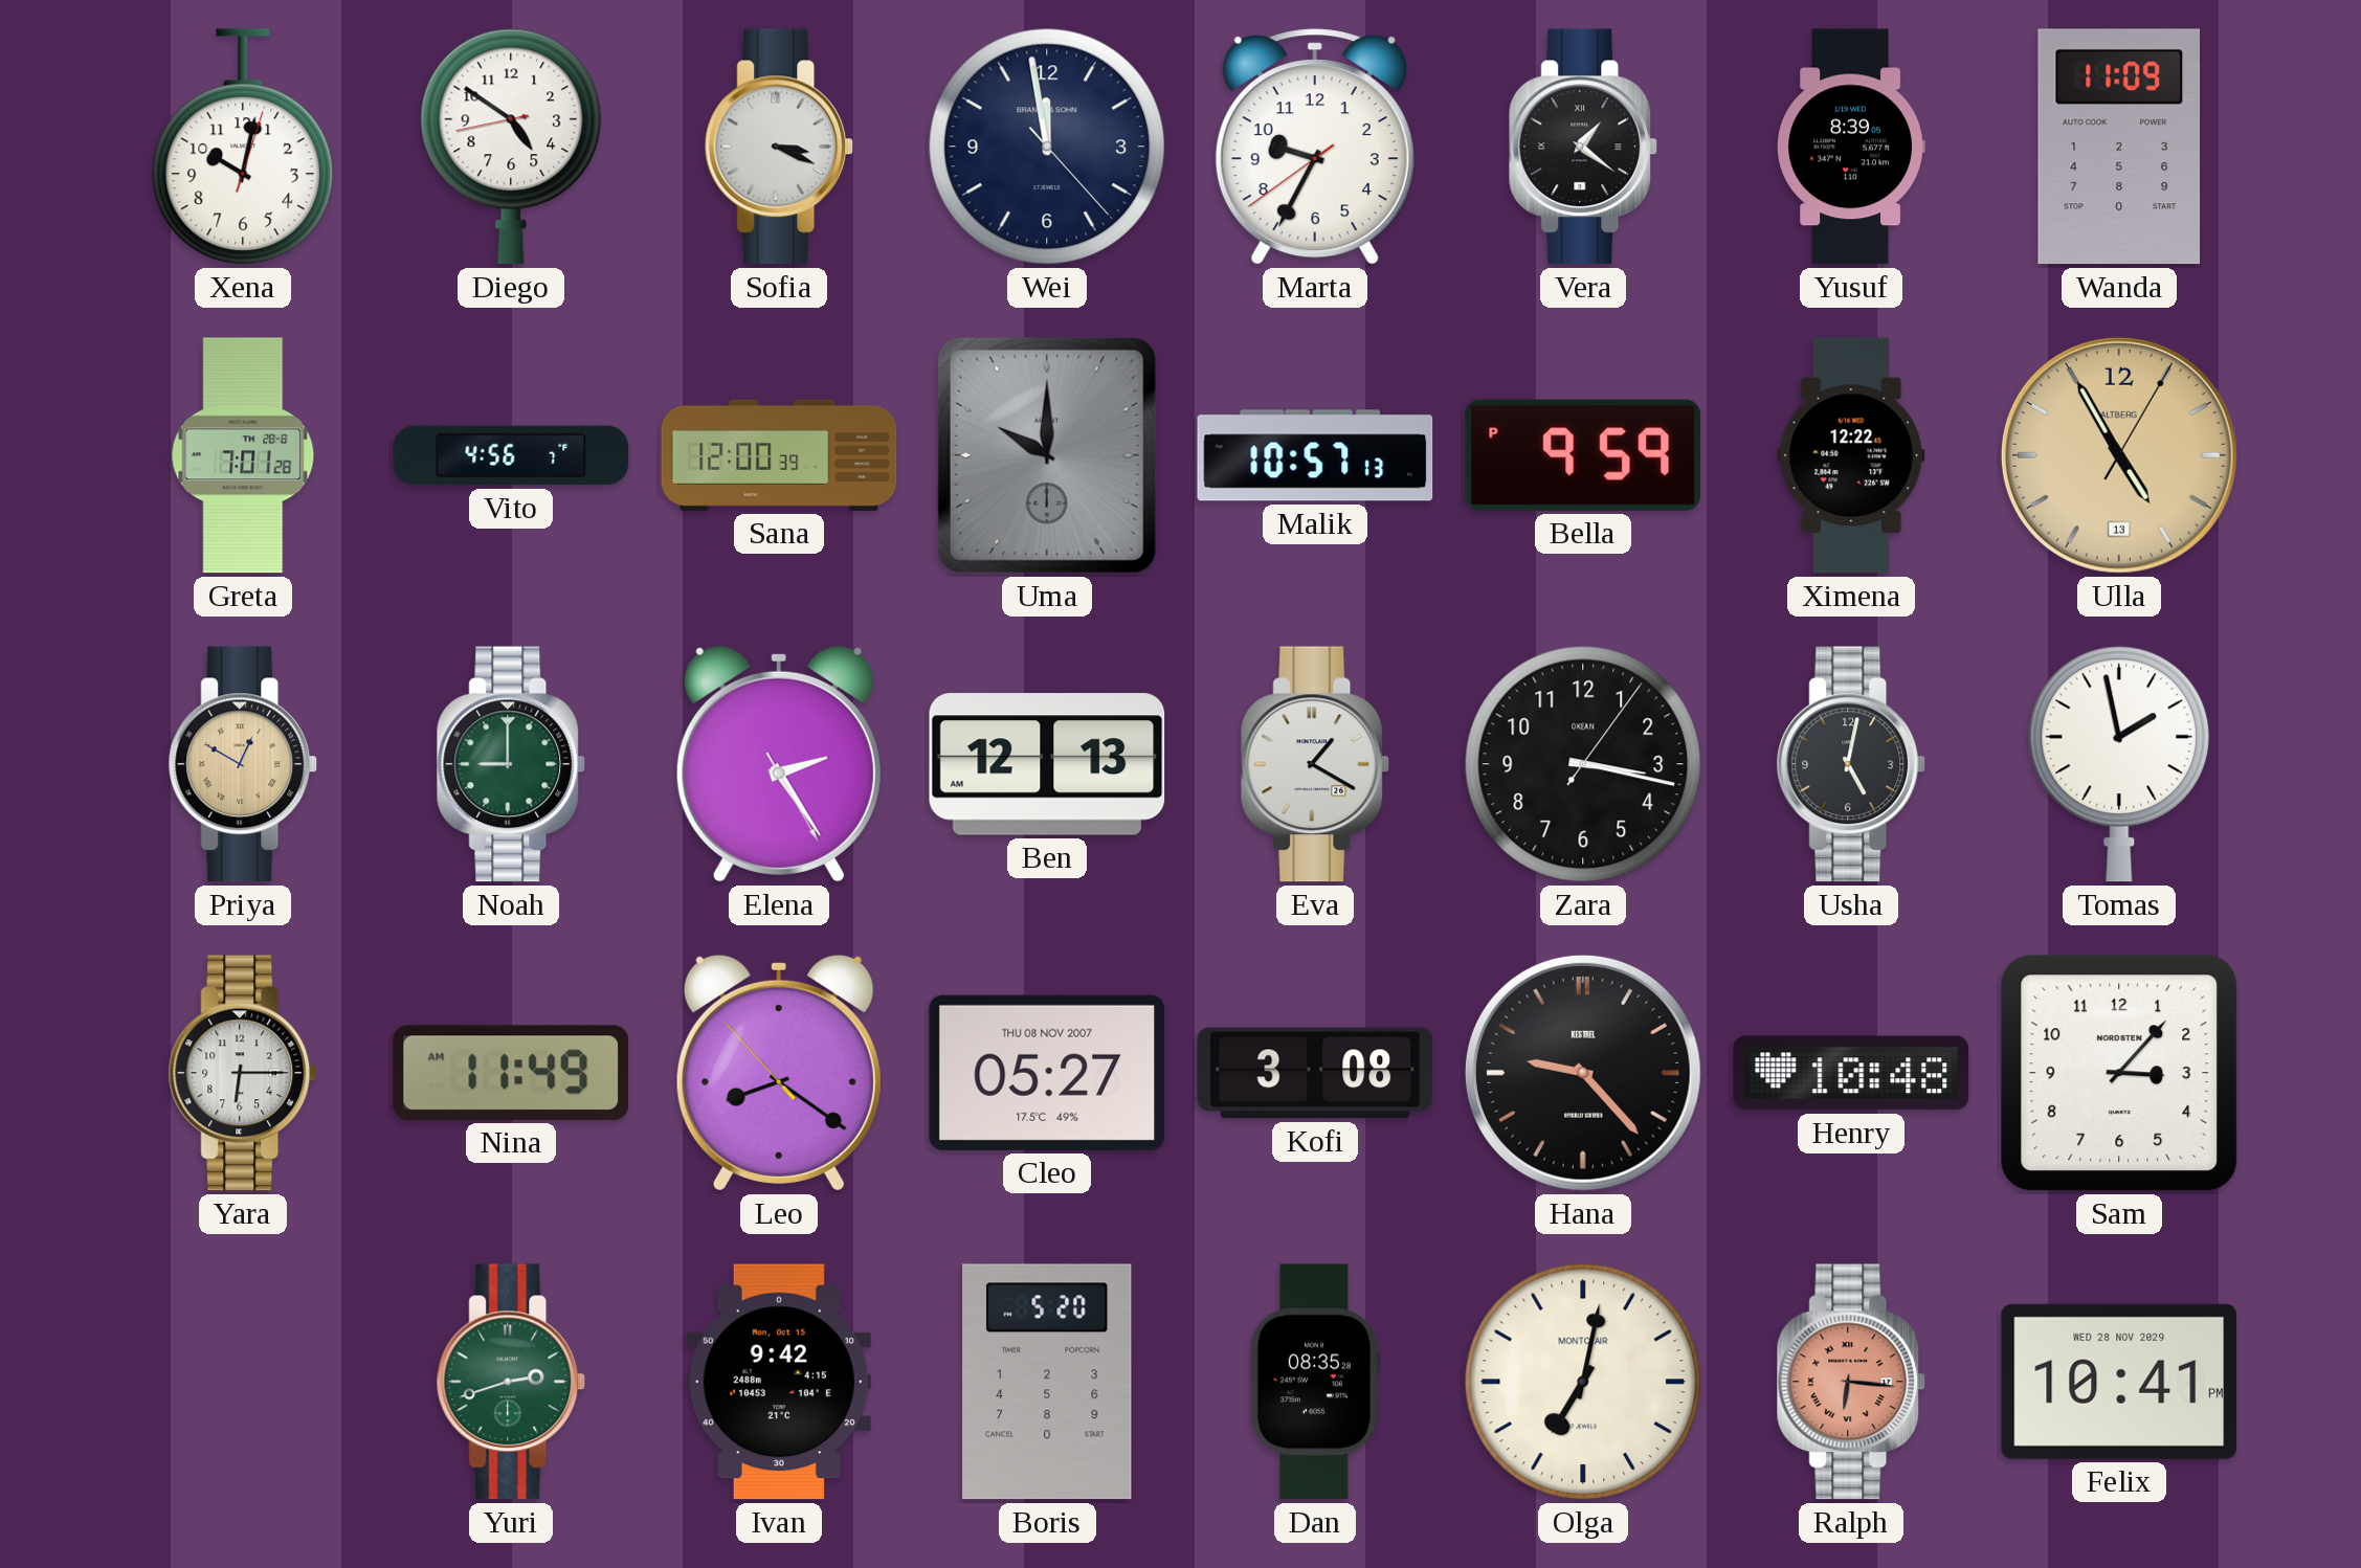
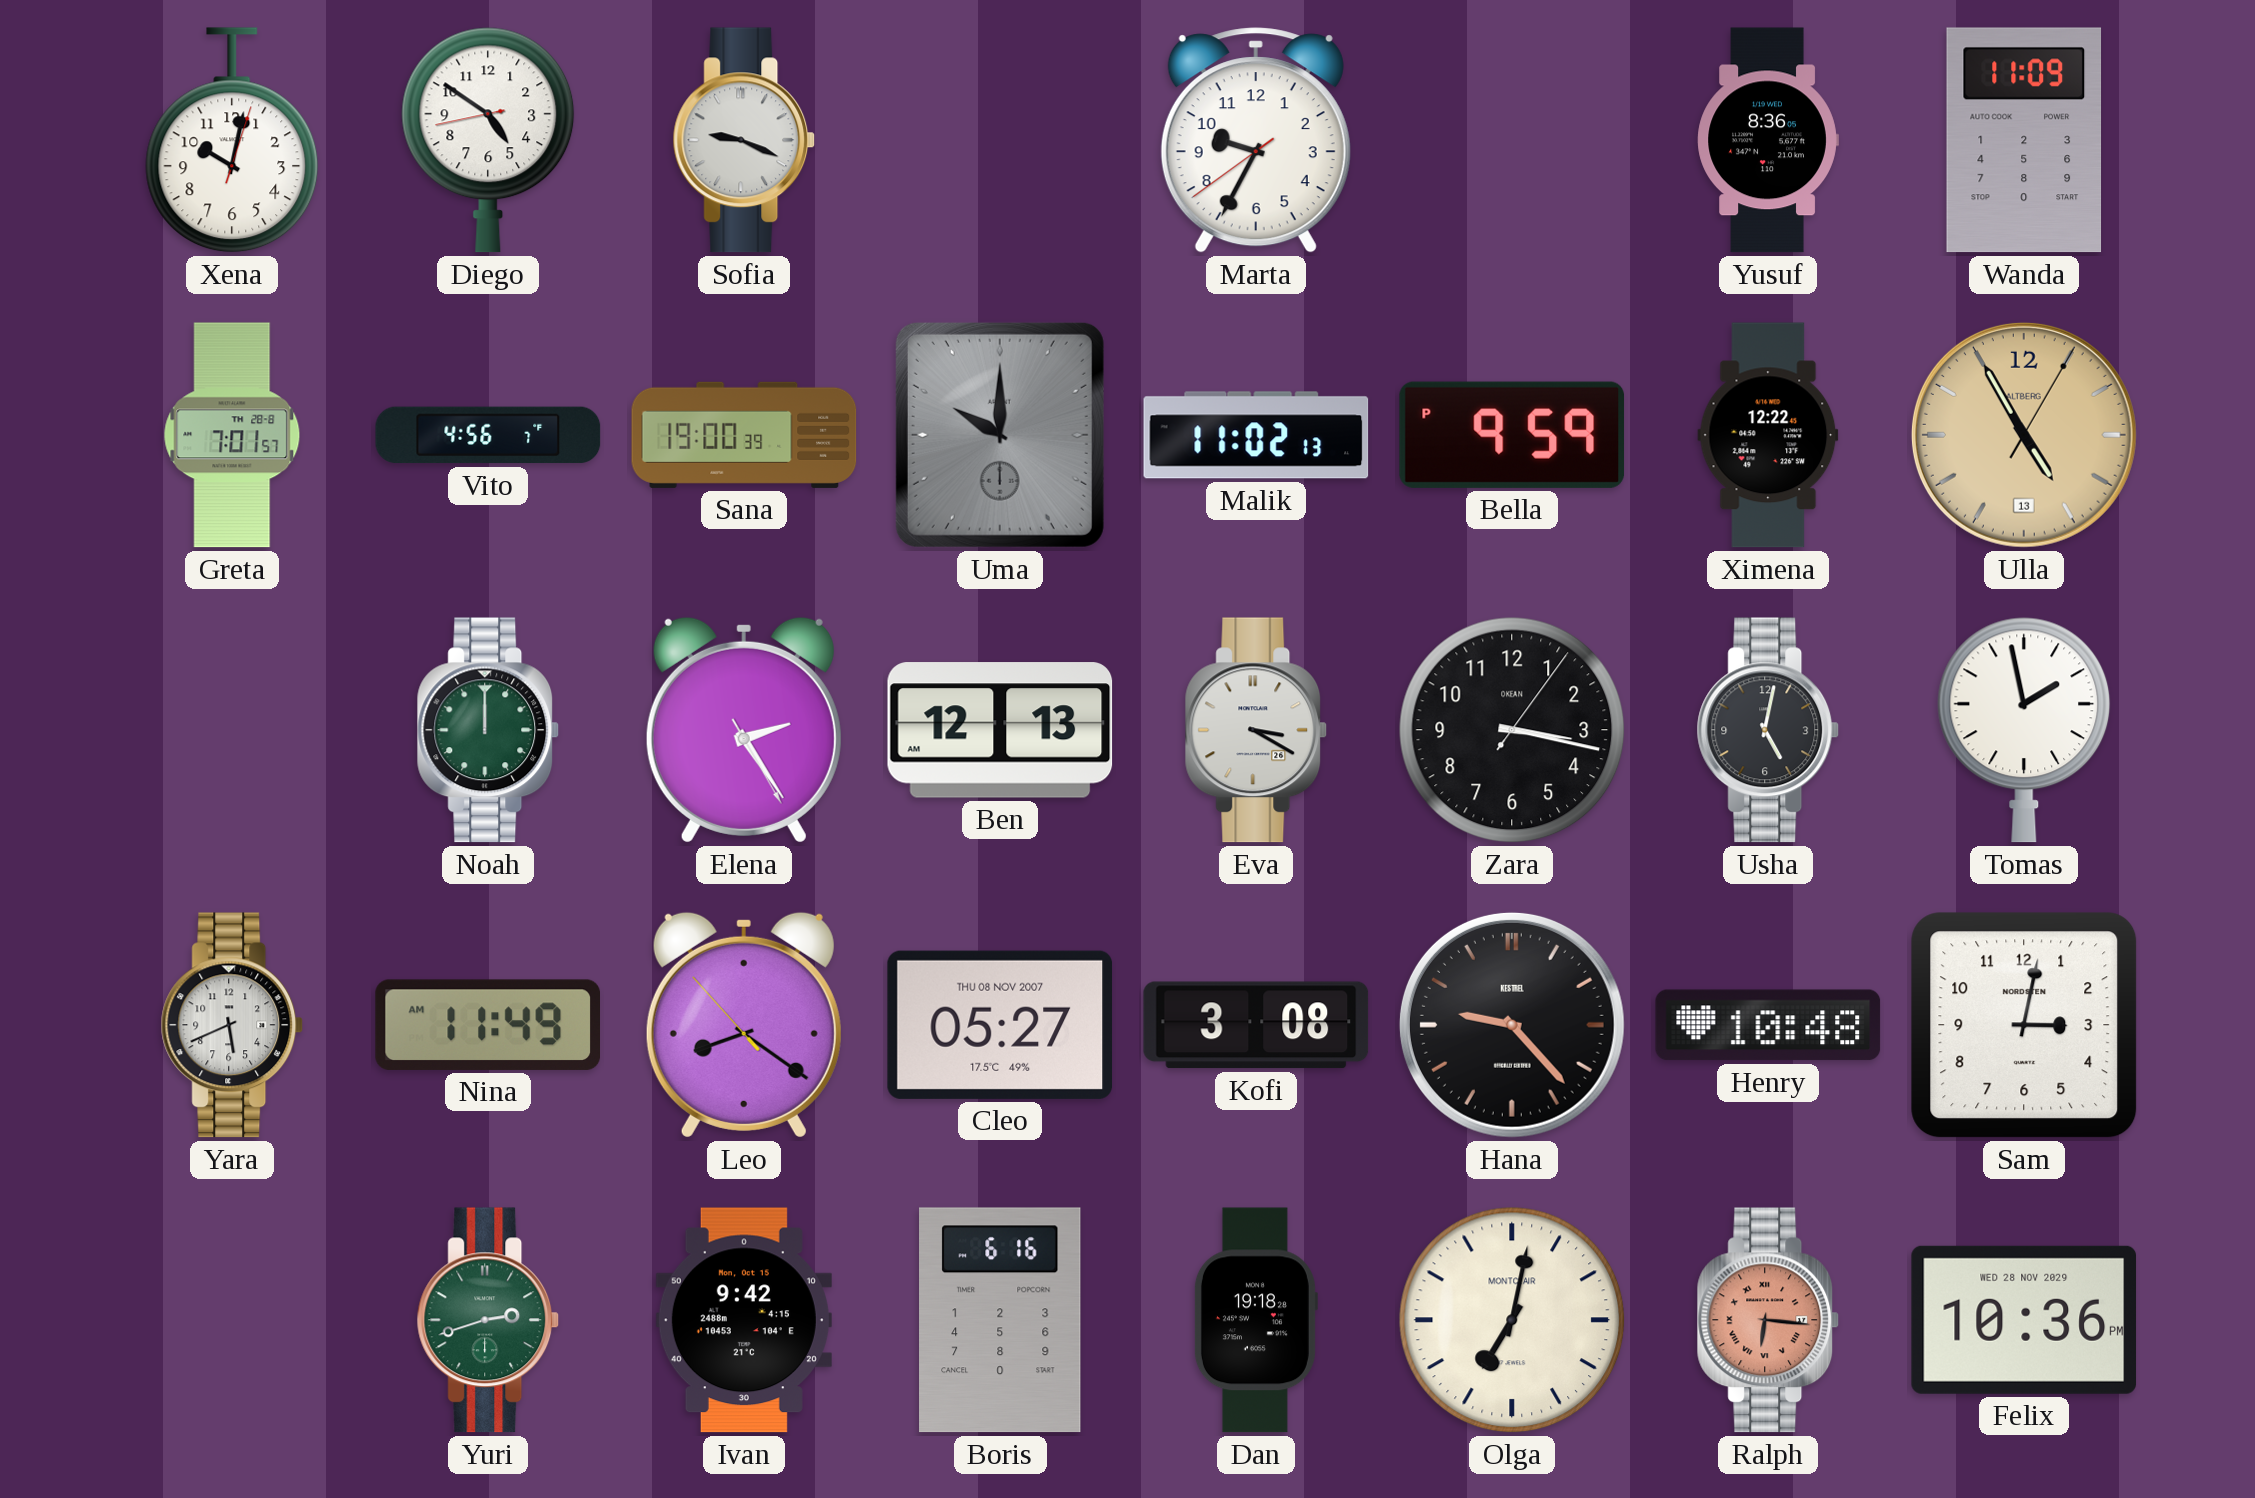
Sofia: 3:19 -> 9:19 (744, 140)
Wei: 11:58 -> none (1047, 147)
Vera: 1:21 -> none (1583, 147)
Yusuf: 8:39 -> 8:36 (1768, 140)
Greta: 7:01:28 -> 7:01:57 (232, 435)
Sana: 12:00 -> 19:00 (744, 435)
Malik: 10:57 -> 11:02 (1256, 435)
Priya: 12:50 -> none (243, 764)
Noah: 9:00 -> 12:00 (488, 730)
Eva: 1:20 -> 3:20 (1256, 730)
Yara: 6:15 -> 5:41 (232, 1025)
Sam: 3:07 -> 3:02 (2024, 1025)
Boris: 5:20 -> 6:16 (1000, 1320)
Dan: 08:35 -> 19:18 (1255, 1320)
Felix: 10:41 -> 10:36 (2024, 1320)
